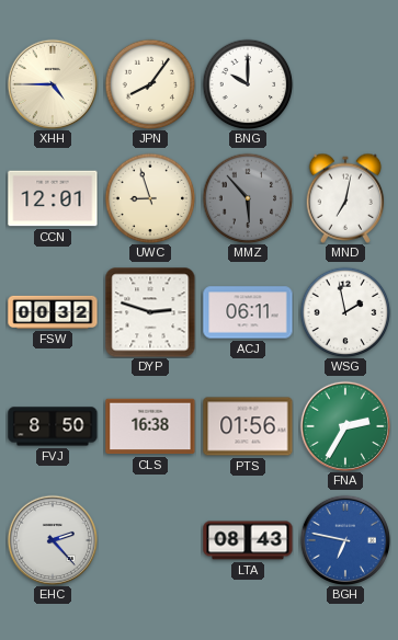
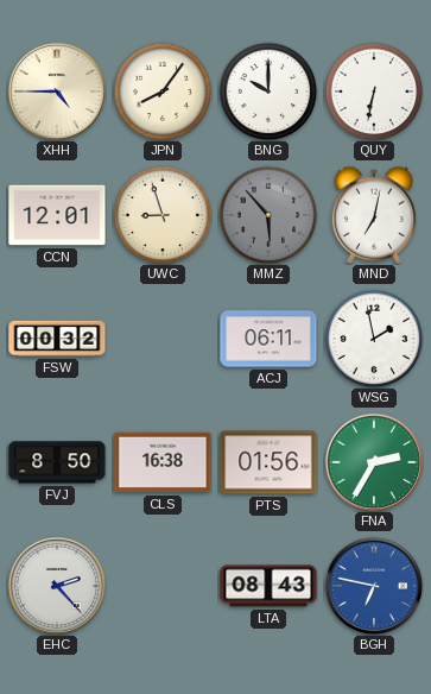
QUY: none -> 6:32 (374, 92)
DYP: 2:48 -> none (150, 312)
